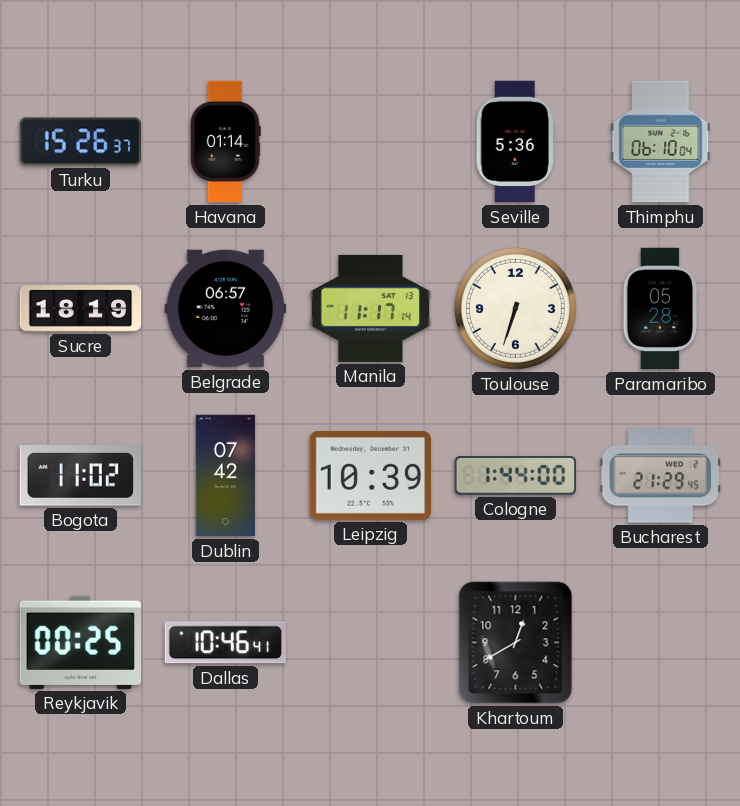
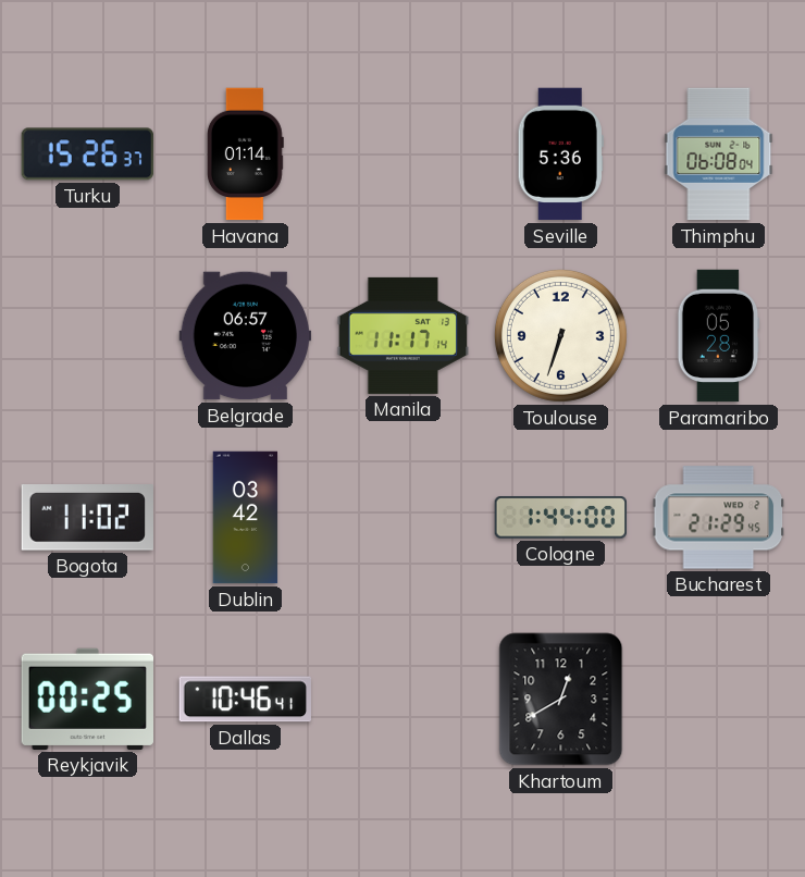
Thimphu: 06:10 -> 06:08 (719, 155)
Sucre: 18:19 -> none (81, 309)
Dublin: 07:42 -> 03:42 (246, 518)
Leipzig: 10:39 -> none (371, 475)
